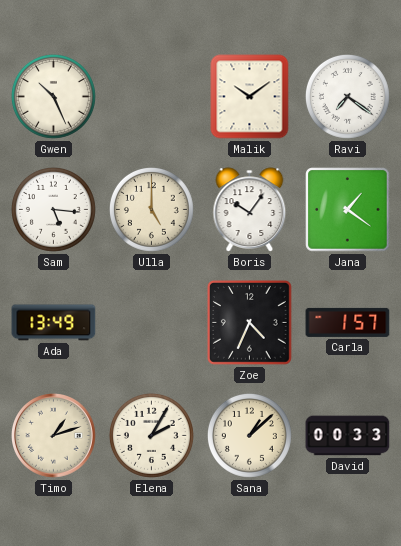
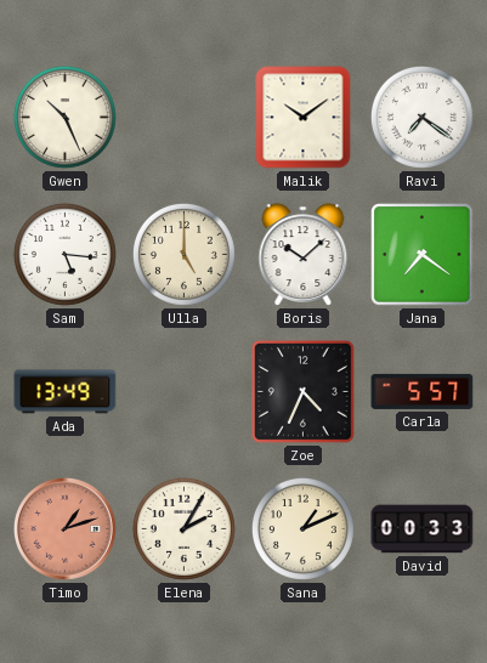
Boris: 10:06 -> 10:08 (304, 255)
Jana: 1:21 -> 7:21 (423, 255)
Carla: 1:57 -> 5:57 (423, 391)
Timo dial: cream -> salmon (66, 529)
Sana: 1:08 -> 1:11 (302, 528)
